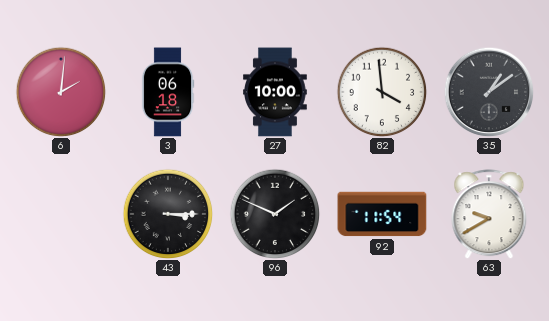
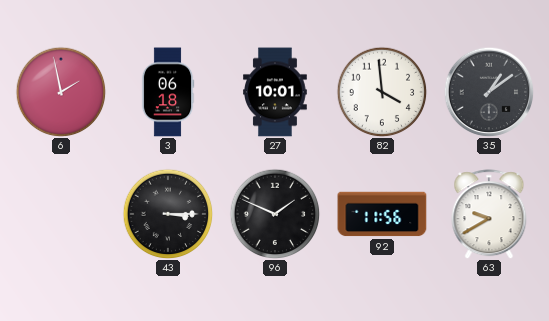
6: 2:01 -> 1:58 (61, 92)
27: 10:00 -> 10:01 (275, 92)
92: 11:54 -> 11:56 (382, 214)
